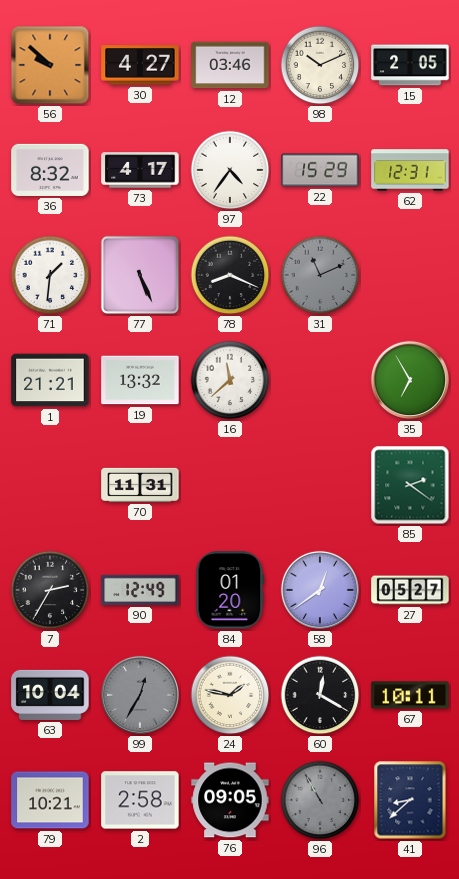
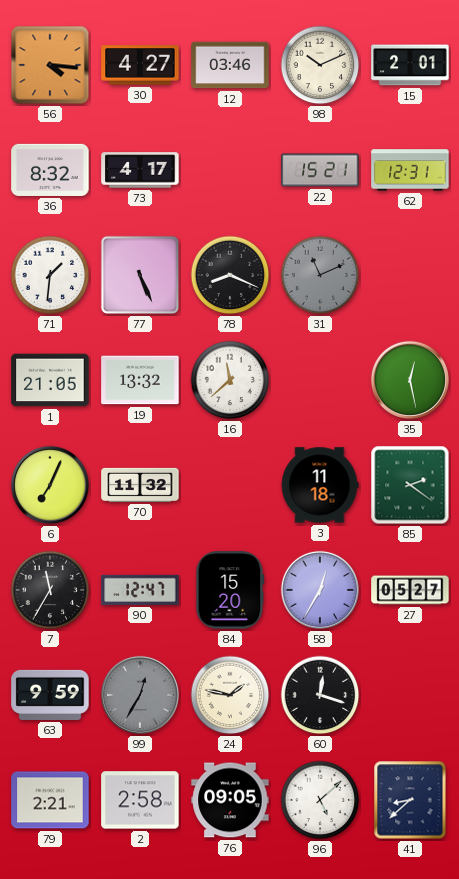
56: 9:52 -> 4:16 (50, 65)
15: 2:05 -> 2:01 (410, 65)
97: 4:36 -> none (230, 170)
22: 15:29 -> 15:21 (320, 170)
1: 21:21 -> 21:05 (50, 380)
35: 6:55 -> 12:28 (410, 380)
6: none -> 7:04 (50, 485)
70: 11:31 -> 11:32 (140, 485)
3: none -> 11:18 (320, 485)
7: 2:35 -> 11:35 (50, 590)
90: 12:49 -> 12:47 (140, 590)
84: 01:20 -> 15:20 (230, 590)
58: 12:39 -> 12:35 (320, 590)
63: 10:04 -> 9:59 (50, 695)
60: 12:20 -> 12:18 (320, 695)
67: 10:11 -> none (410, 695)
79: 10:21 -> 2:21 (50, 800)
96: 10:55 -> 5:08 (320, 800)
96 dial: grey -> white (320, 800)
